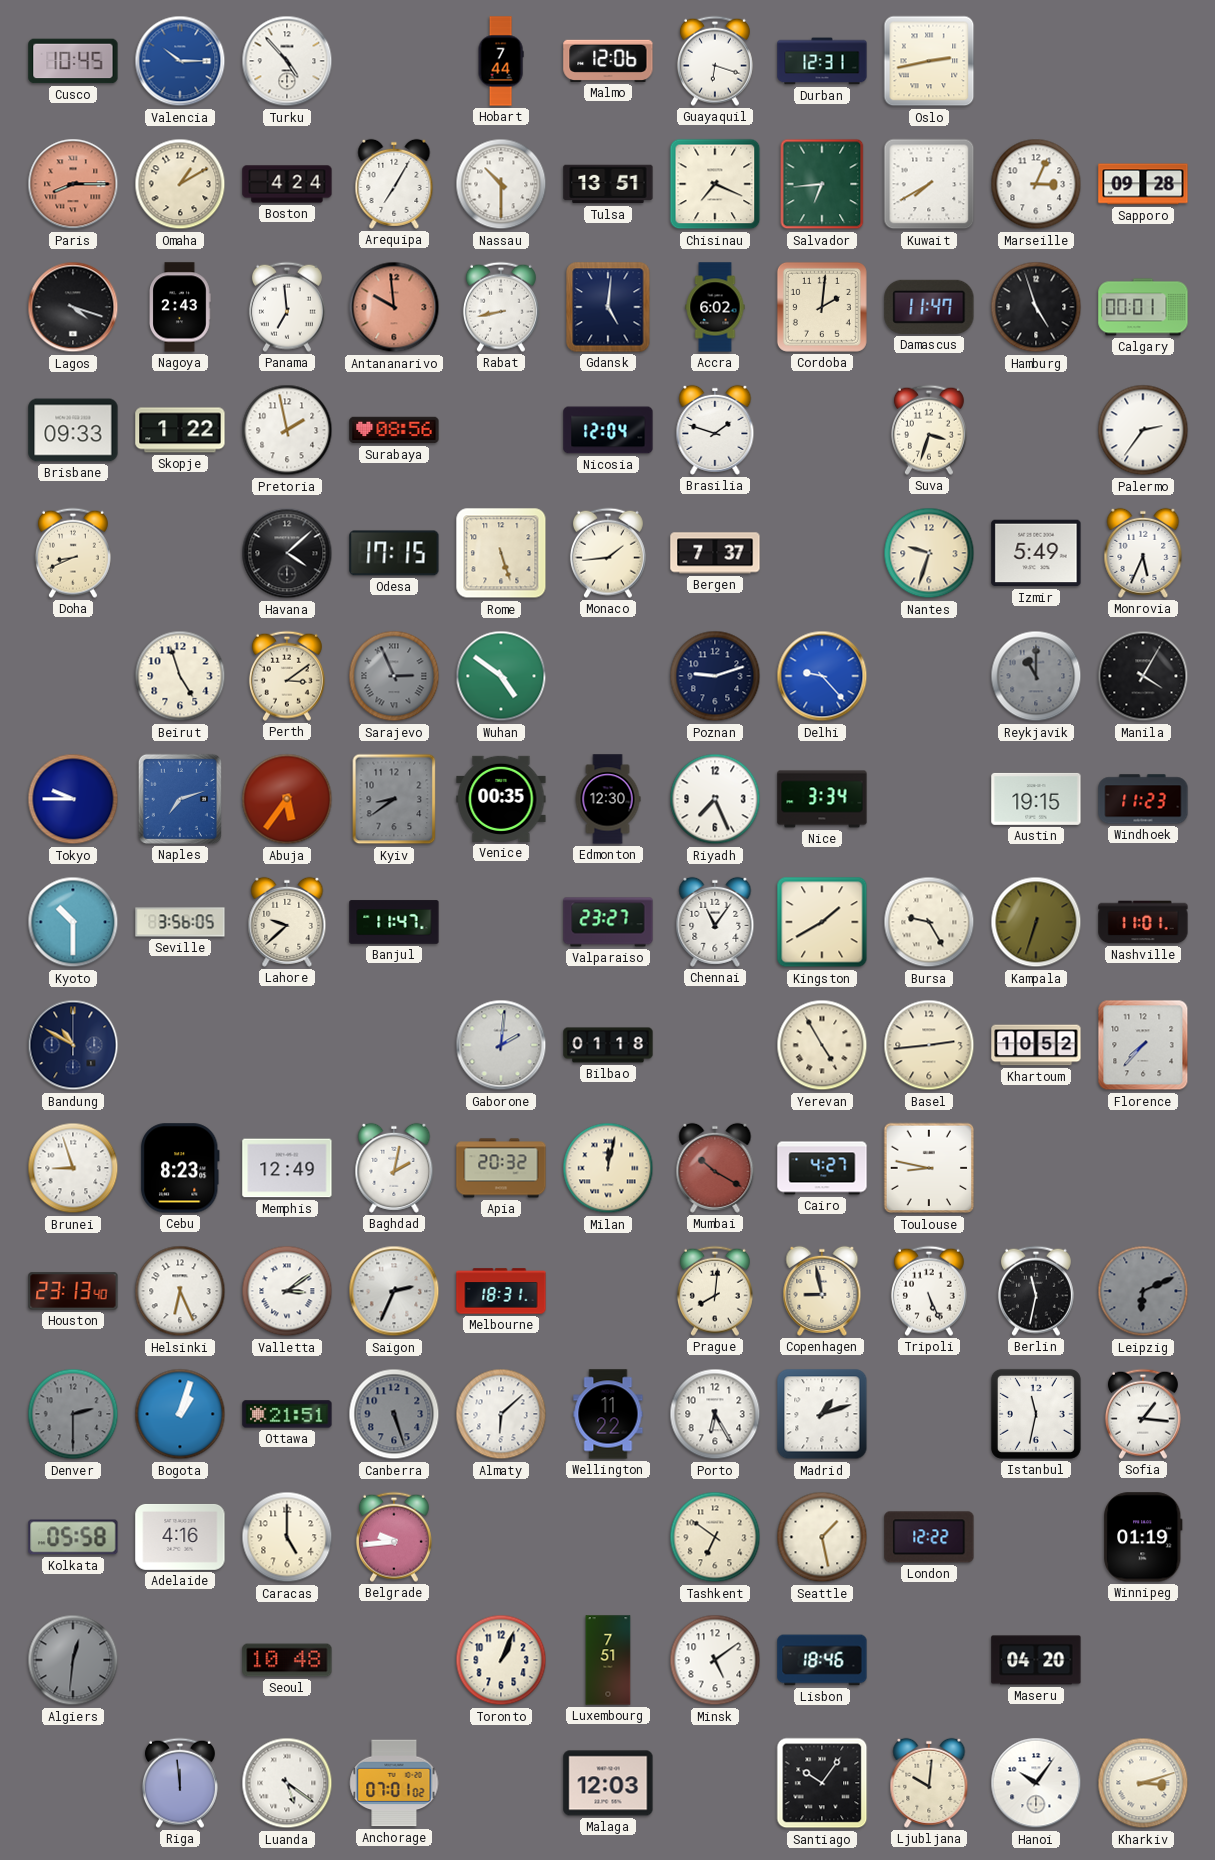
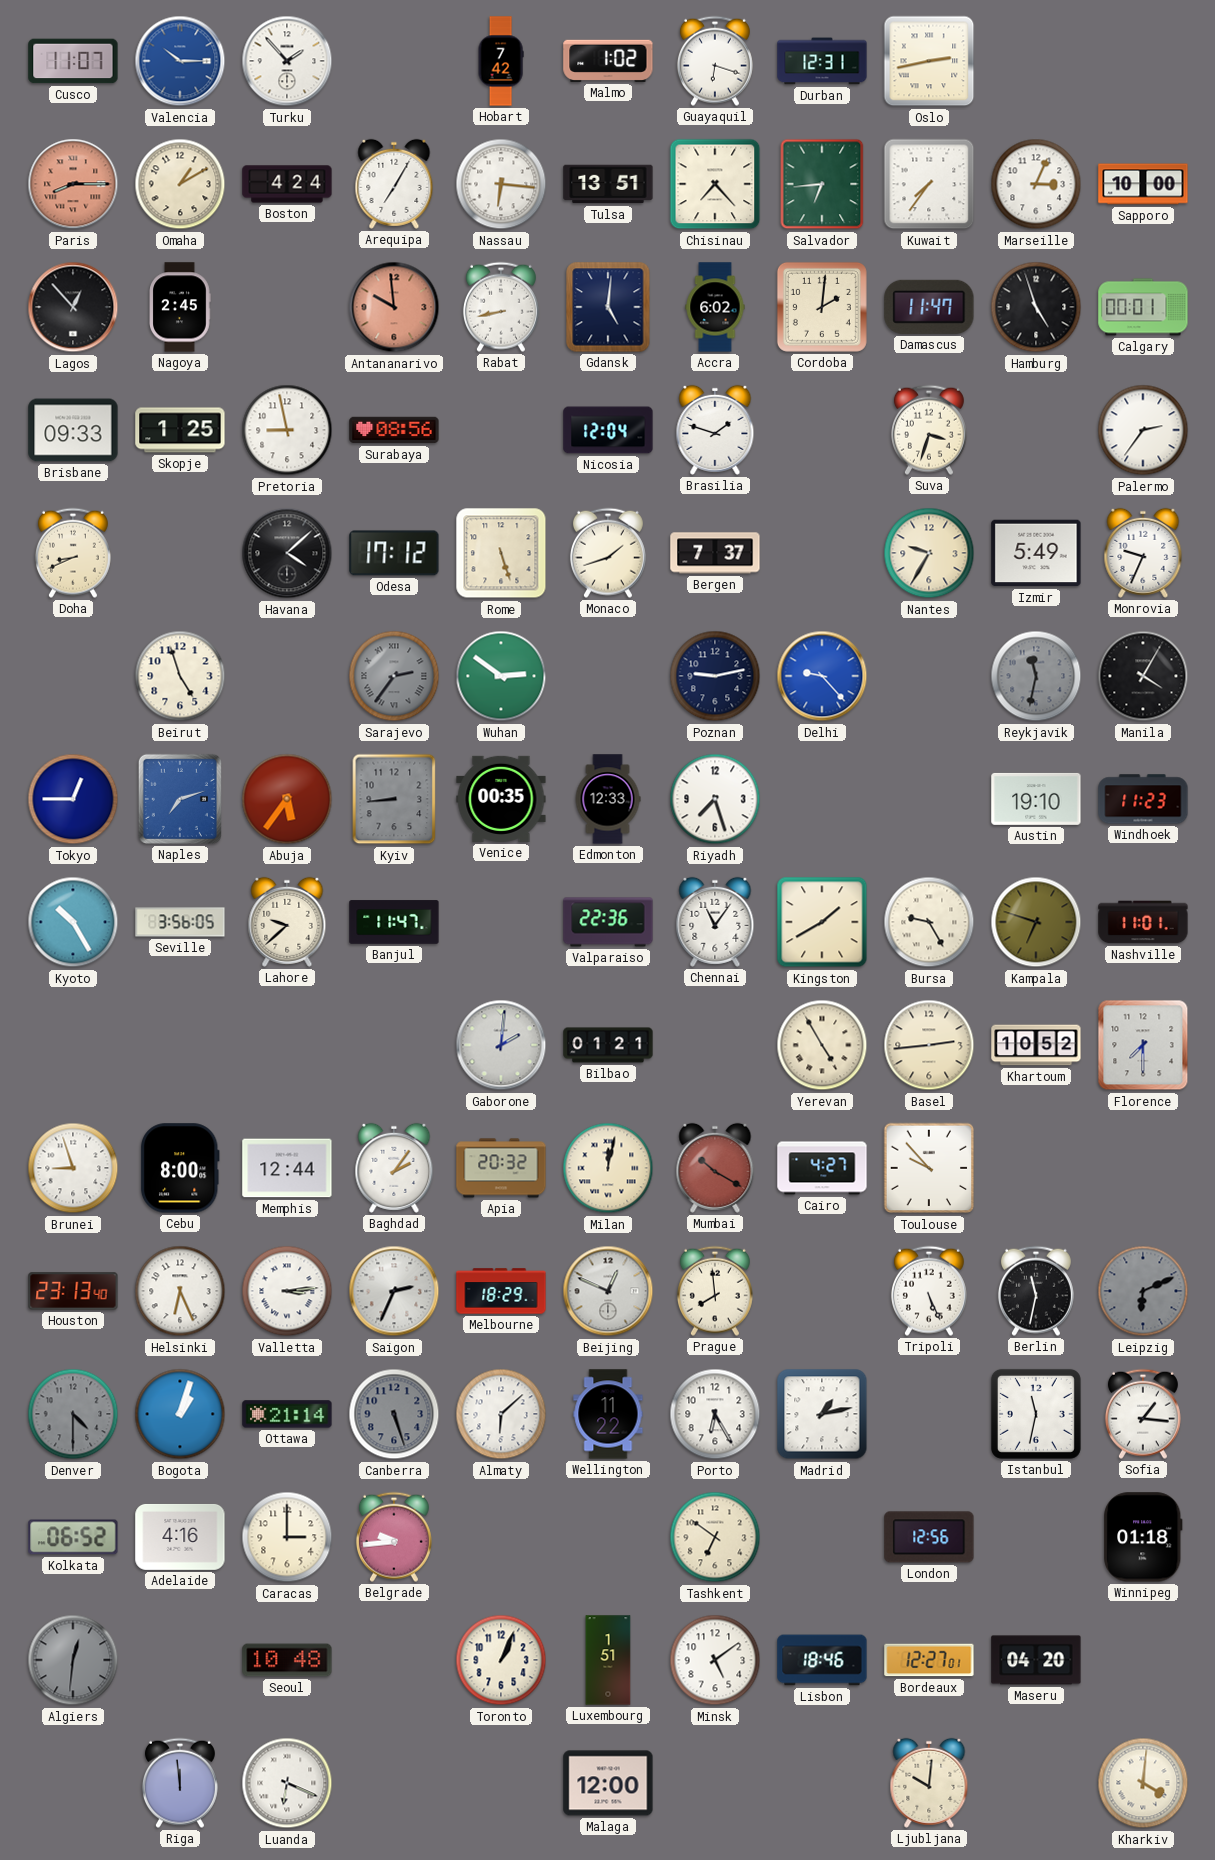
Cusco: 10:45 -> 11:07 (73, 61)
Turku: 4:53 -> 1:53 (287, 61)
Hobart: 7:44 -> 7:42 (501, 61)
Malmo: 12:06 -> 1:02 (608, 61)
Nassau: 10:30 -> 6:16 (501, 184)
Chisinau: 7:19 -> 7:23 (715, 184)
Kuwait: 7:40 -> 7:36 (929, 184)
Sapporo: 09:28 -> 10:00 (1143, 184)
Lagos: 4:18 -> 12:53 (73, 307)
Nagoya: 2:43 -> 2:45 (180, 307)
Panama: 6:59 -> none (287, 307)
Skopje: 1:22 -> 1:25 (180, 430)
Pretoria: 1:58 -> 8:58 (287, 430)
Odesa: 17:15 -> 17:12 (394, 553)
Monaco: 1:44 -> 1:42 (608, 553)
Nantes: 9:33 -> 9:35 (929, 553)
Monrovia: 5:34 -> 9:34 (1143, 553)
Perth: 3:09 -> none (287, 676)
Sarajevo: 2:56 -> 2:36 (394, 676)
Wuhan: 4:51 -> 2:51 (501, 676)
Poznan: 9:12 -> 9:13 (715, 676)
Reykjavik: 11:00 -> 11:32 (1036, 676)
Tokyo: 9:45 -> 12:45 (73, 799)
Kyiv: 8:39 -> 8:44 (394, 799)
Edmonton: 12:30 -> 12:33 (608, 799)
Riyadh: 7:26 -> 7:27 (715, 799)
Nice: 3:34 -> none (822, 799)
Austin: 19:15 -> 19:10 (1036, 799)
Kyoto: 10:30 -> 10:25 (73, 922)
Valparaiso: 23:27 -> 22:36 (608, 922)
Kampala: 6:33 -> 6:48 (1036, 922)
Bandung: 10:50 -> none (73, 1045)
Bilbao: 01:18 -> 01:21 (608, 1045)
Florence: 7:37 -> 7:30 (1143, 1045)
Cebu: 8:23 -> 8:00 (180, 1168)
Memphis: 12:49 -> 12:44 (287, 1168)
Baghdad: 2:02 -> 2:06 (394, 1168)
Toulouse: 8:47 -> 9:53 (929, 1168)
Valletta: 3:09 -> 3:14 (287, 1291)
Melbourne: 18:31 -> 18:29 (501, 1291)
Beijing: none -> 12:49 (608, 1291)
Prague: 8:01 -> 7:59 (715, 1291)
Copenhagen: 8:58 -> none (822, 1291)
Denver: 2:30 -> 4:30 (73, 1414)
Ottawa: 21:51 -> 21:14 (287, 1414)
Madrid: 1:12 -> 1:13 (822, 1414)
Kolkata: 05:58 -> 06:52 (73, 1537)
Caracas: 5:00 -> 3:00 (287, 1537)
Seattle: 1:28 -> none (822, 1537)
London: 12:22 -> 12:56 (929, 1537)
Winnipeg: 01:19 -> 01:18 (1143, 1537)
Luxembourg: 7:51 -> 1:51 (608, 1660)
Bordeaux: none -> 12:27 (929, 1660)
Luanda: 5:21 -> 6:19 (287, 1783)
Anchorage: 07:01 -> none (394, 1783)
Malaga: 12:03 -> 12:00 (608, 1783)
Santiago: 10:06 -> none (822, 1783)
Hanoi: 10:06 -> none (1036, 1783)
Kharkiv: 3:12 -> 4:01 (1143, 1783)
